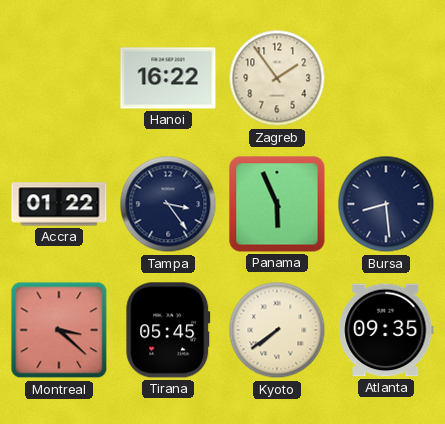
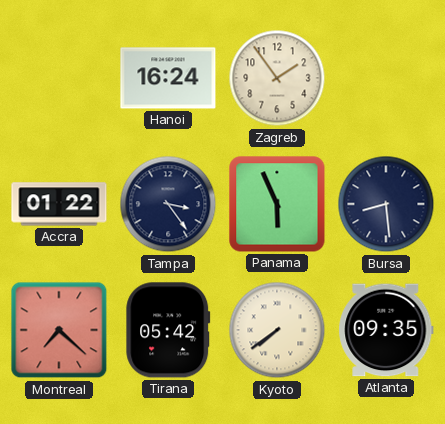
Hanoi: 16:22 -> 16:24 (168, 78)
Montreal: 3:22 -> 7:22 (59, 330)
Tirana: 05:45 -> 05:42 (168, 330)
